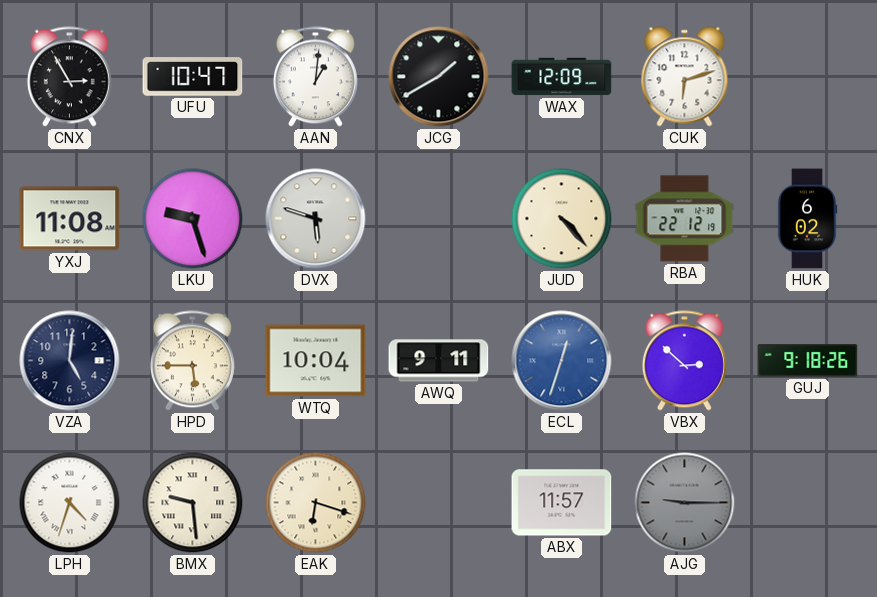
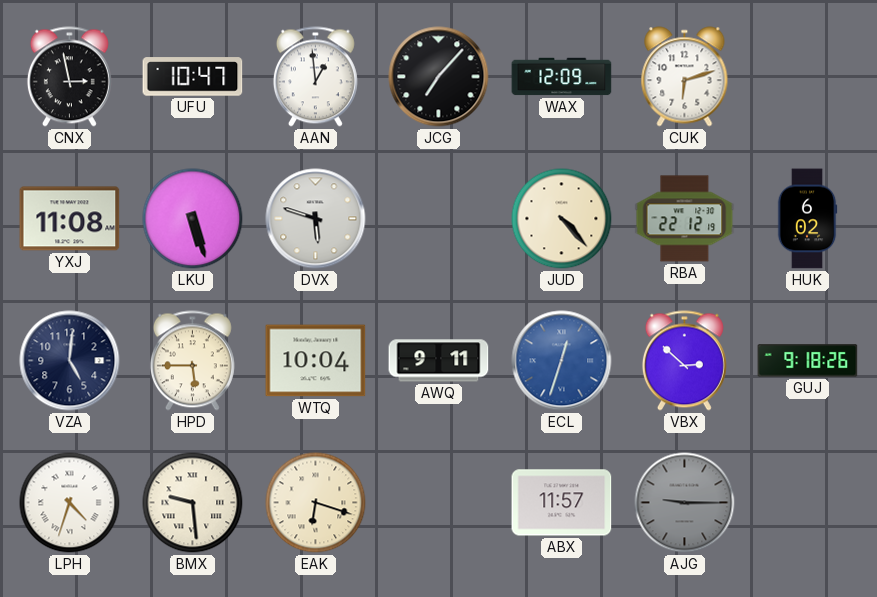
CNX: 2:55 -> 2:58 (69, 77)
AAN: 1:01 -> 12:59 (315, 77)
JCG: 1:40 -> 7:07 (439, 77)
LKU: 9:27 -> 5:27 (193, 219)
